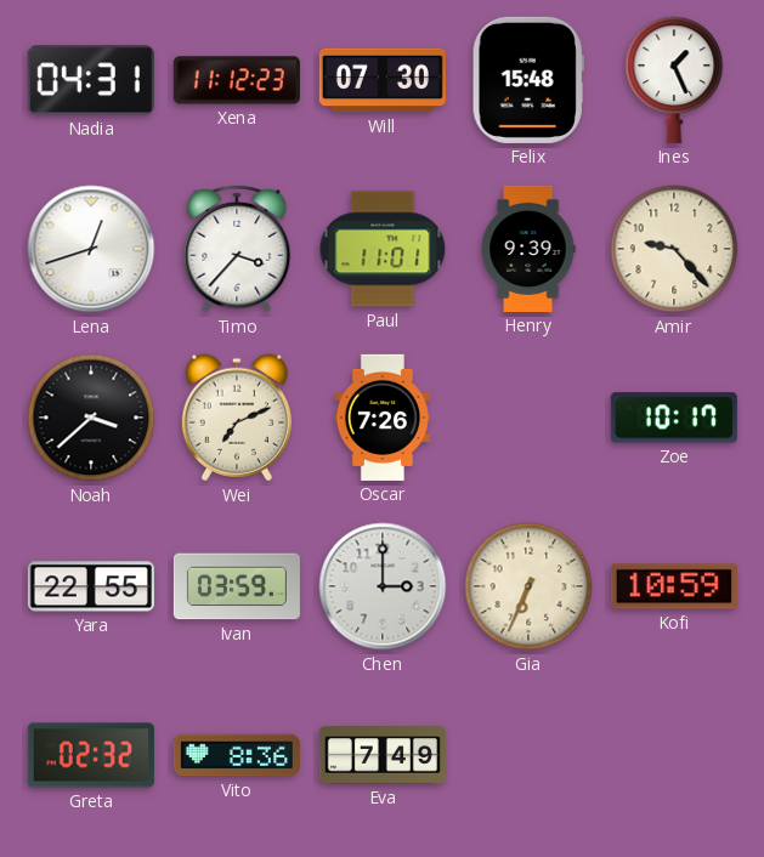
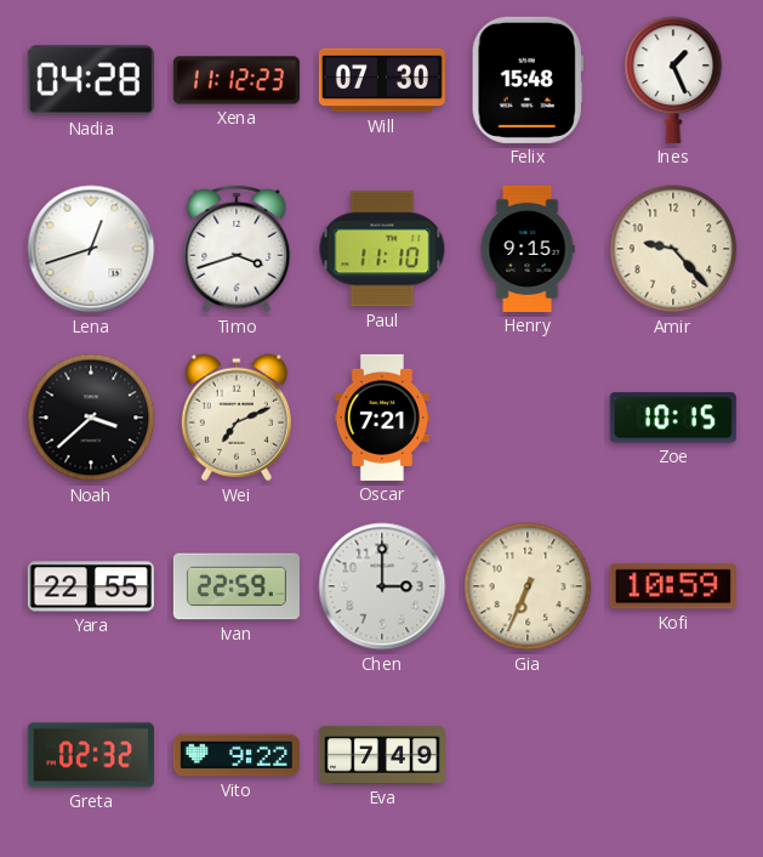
Nadia: 04:31 -> 04:28 (91, 80)
Timo: 3:37 -> 3:42 (237, 249)
Paul: 11:01 -> 11:10 (382, 249)
Henry: 9:39 -> 9:15 (528, 249)
Oscar: 7:26 -> 7:21 (382, 418)
Zoe: 10:17 -> 10:15 (673, 418)
Ivan: 03:59 -> 22:59 (237, 586)
Vito: 8:36 -> 9:22 (237, 755)
